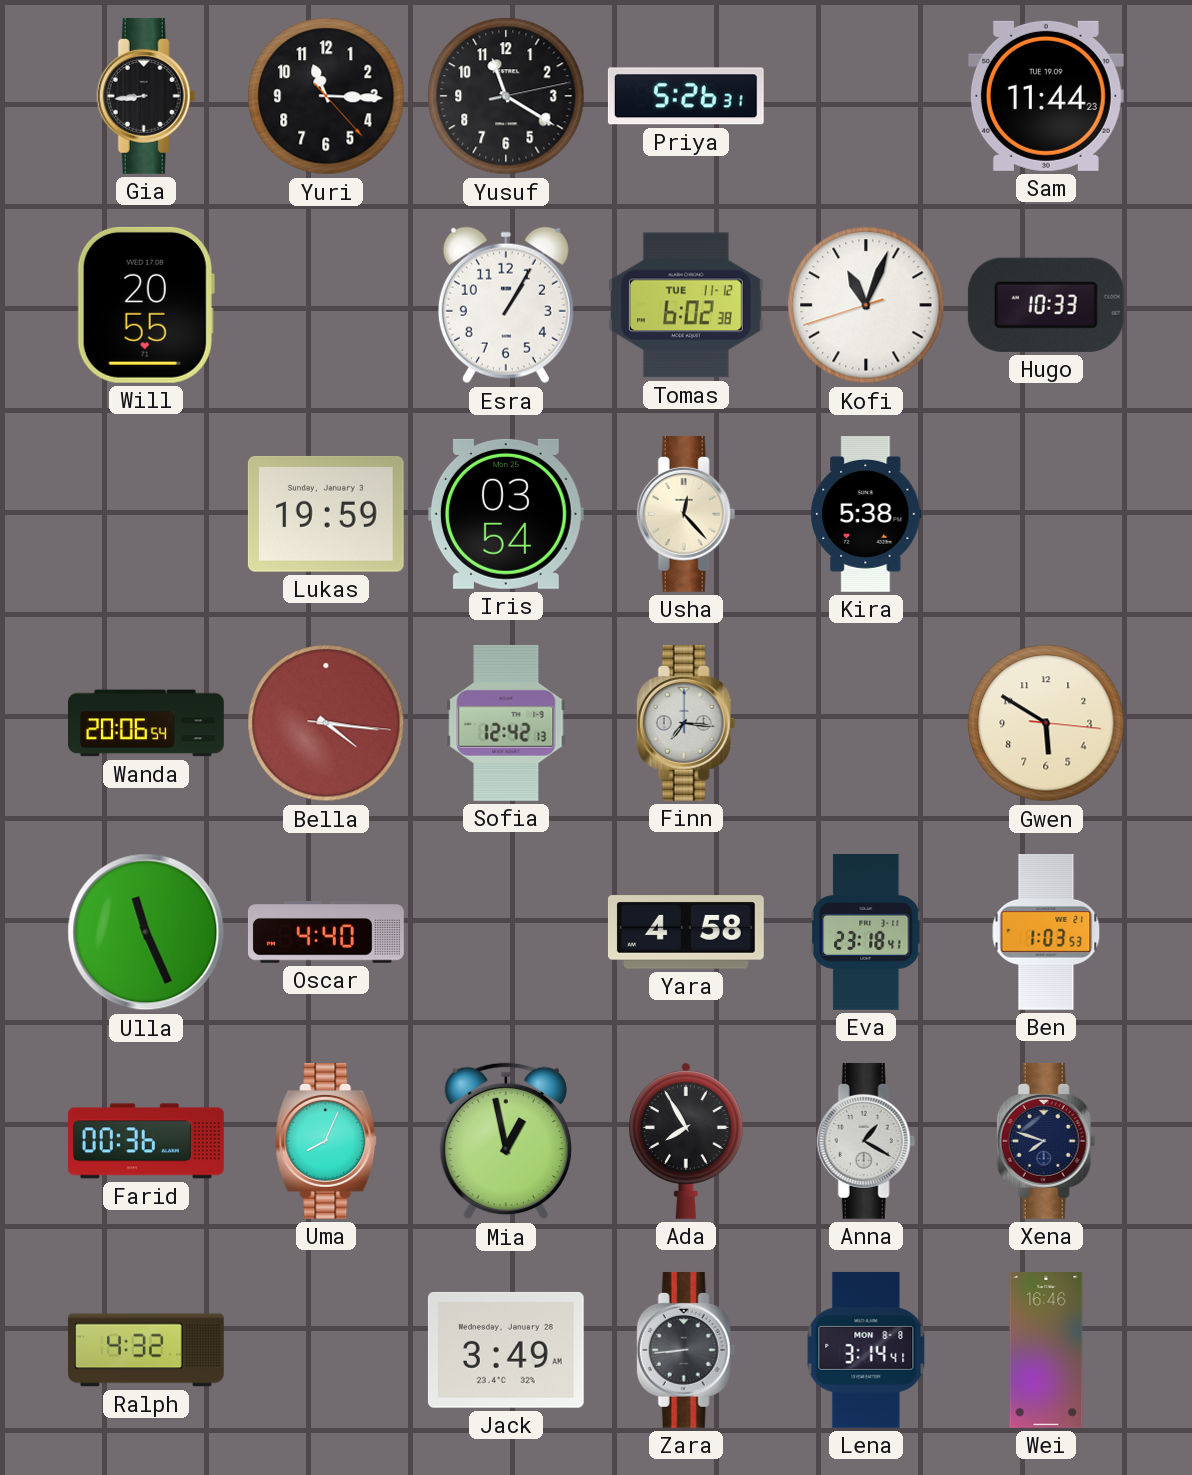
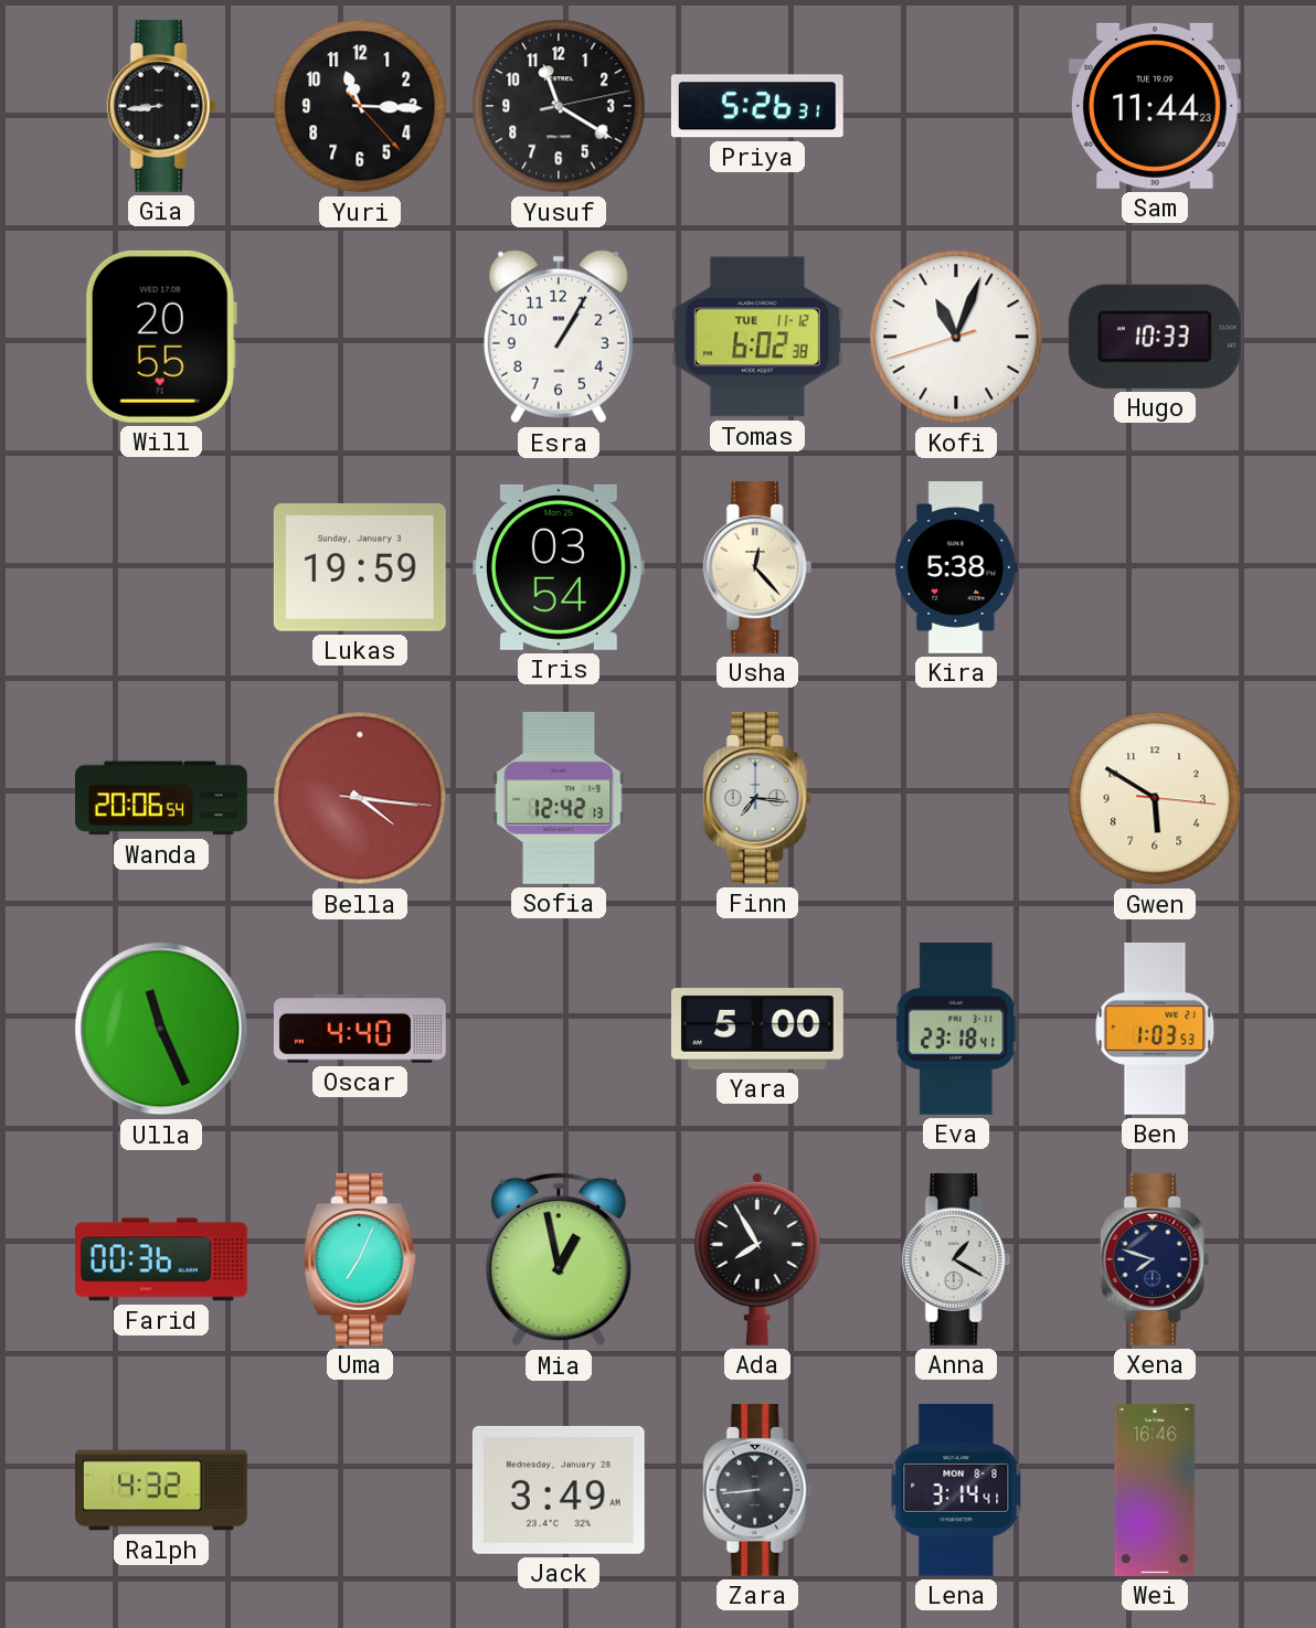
Yara: 4:58 -> 5:00 (757, 1029)
Uma: 8:04 -> 7:04 (361, 1259)
